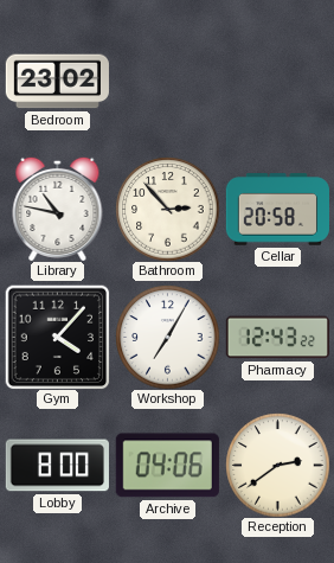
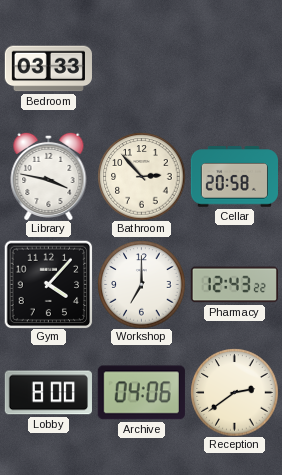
Bedroom: 23:02 -> 03:33 (48, 69)
Library: 10:47 -> 3:47 (49, 176)
Workshop: 7:05 -> 7:00 (141, 284)
